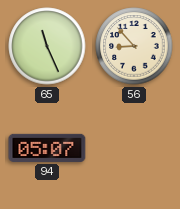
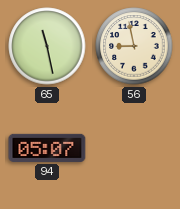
65: 11:26 -> 11:28 (47, 46)
56: 8:53 -> 8:58 (134, 46)
